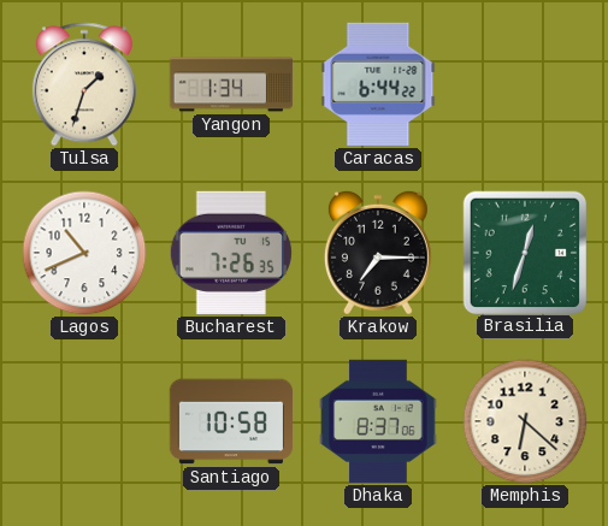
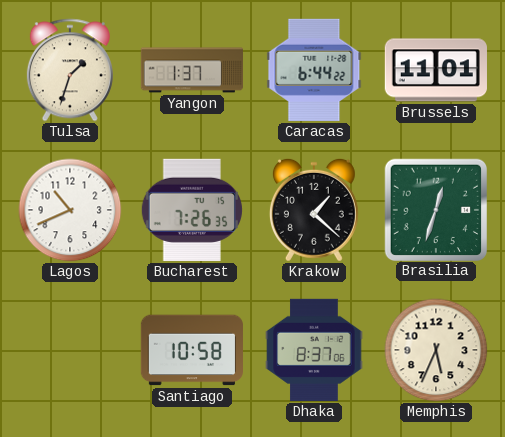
Yangon: 1:34 -> 1:37 (191, 70)
Brussels: none -> 11:01 (436, 70)
Krakow: 7:15 -> 1:22 (314, 210)
Memphis: 6:22 -> 5:34 (436, 350)
